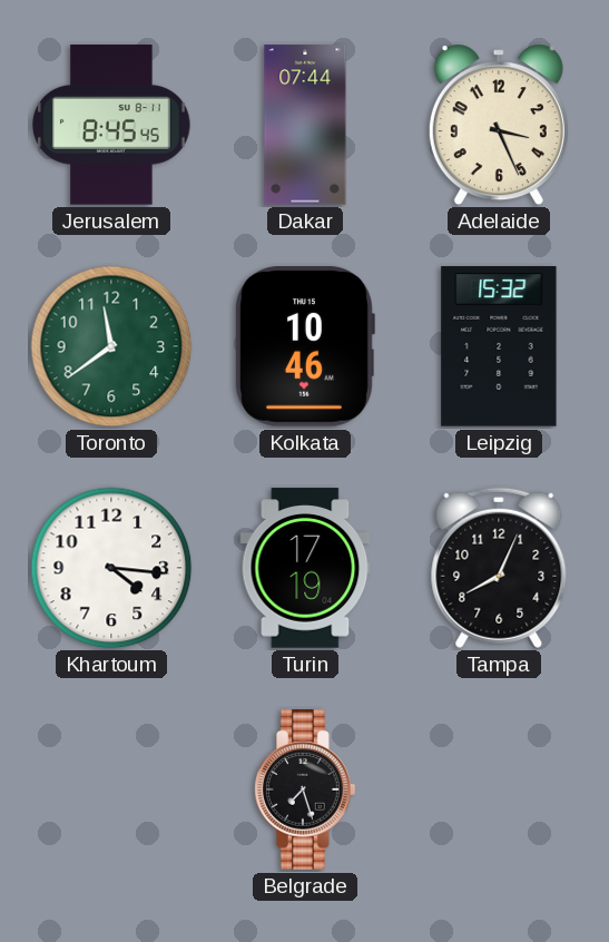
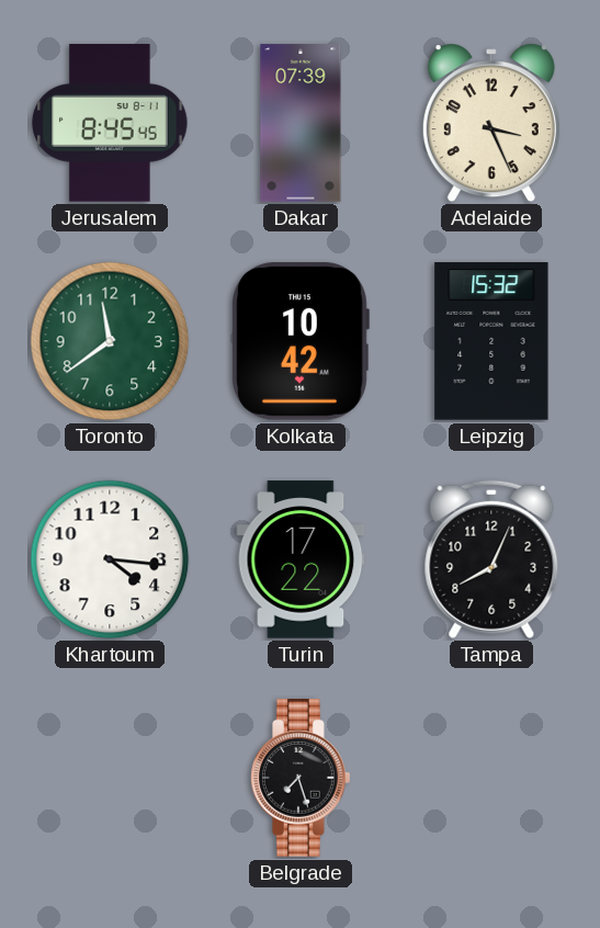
Dakar: 07:44 -> 07:39 (301, 123)
Kolkata: 10:46 -> 10:42 (301, 342)
Turin: 17:19 -> 17:22 (301, 559)
